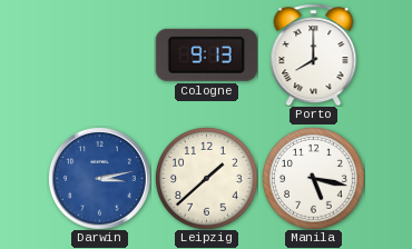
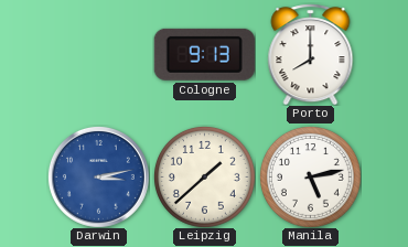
Manila: 5:17 -> 5:13 (310, 176)
